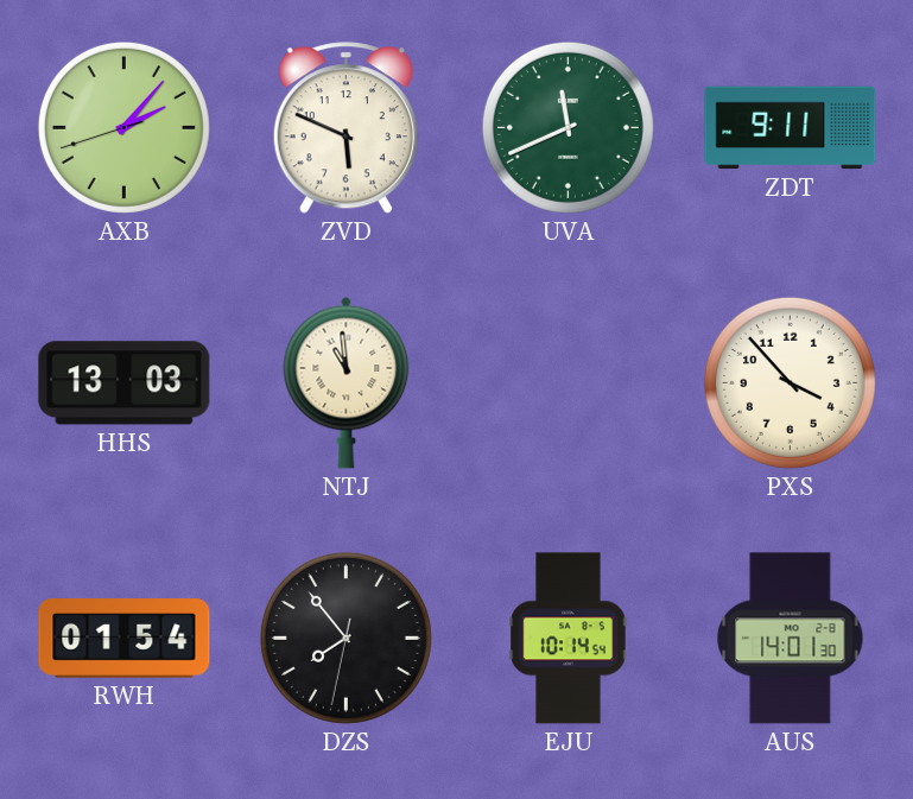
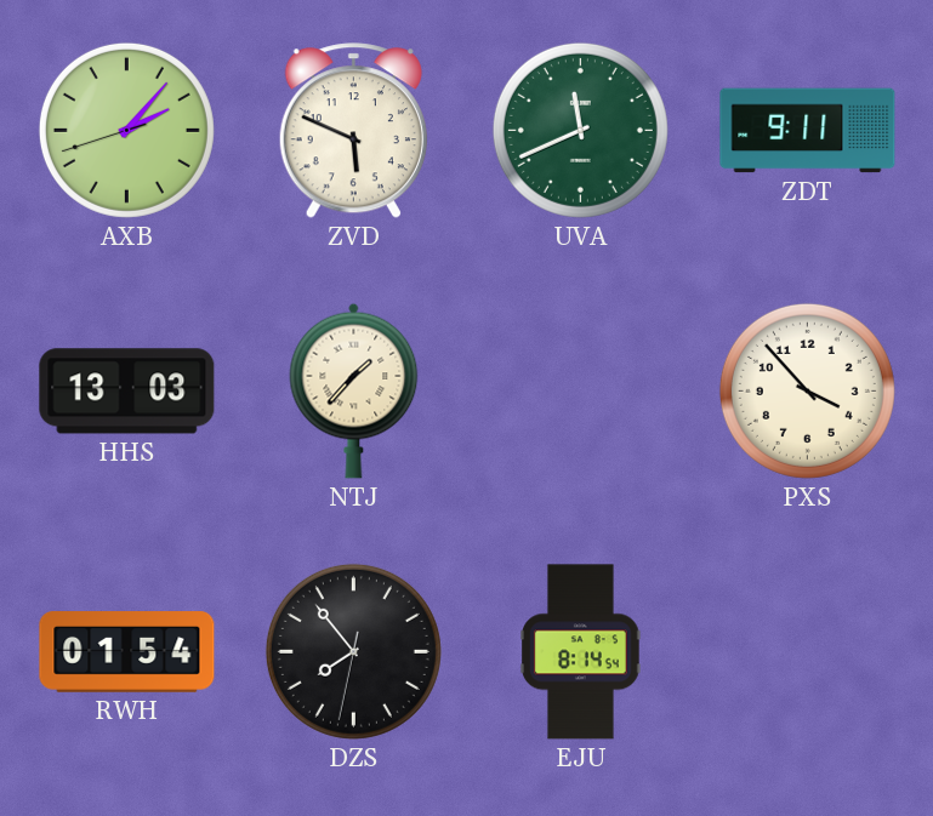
NTJ: 10:59 -> 1:37 (354, 390)
EJU: 10:14 -> 8:14 (581, 652)
AUS: 14:01 -> none (791, 639)
